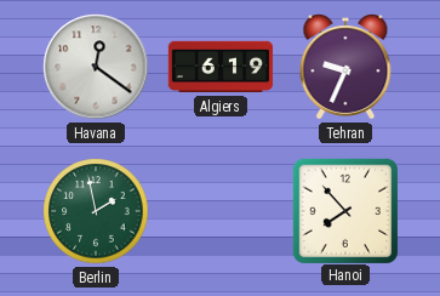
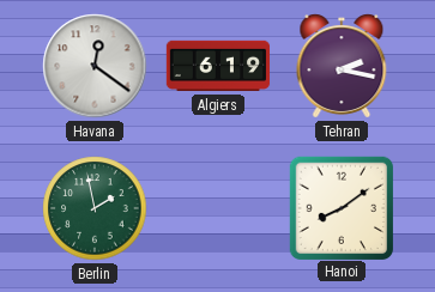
Tehran: 9:34 -> 2:17 (342, 66)
Hanoi: 7:53 -> 8:09 (340, 207)
